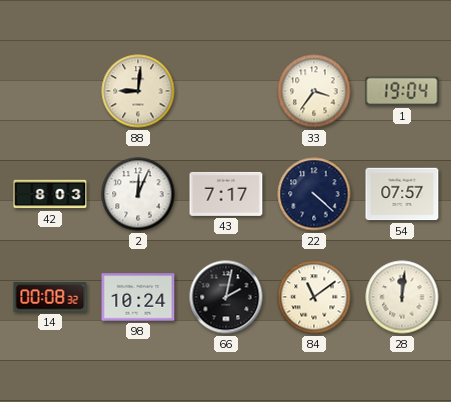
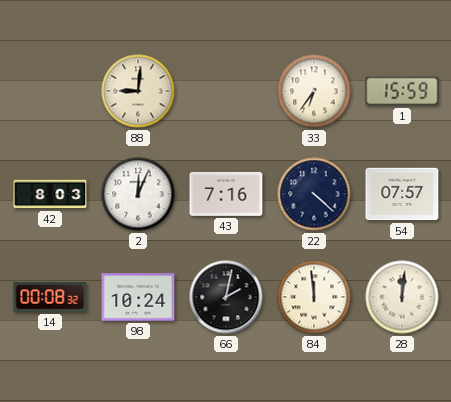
33: 3:36 -> 6:36 (314, 91)
1: 19:04 -> 15:59 (402, 91)
43: 7:17 -> 7:16 (226, 194)
84: 11:09 -> 11:59 (314, 297)
